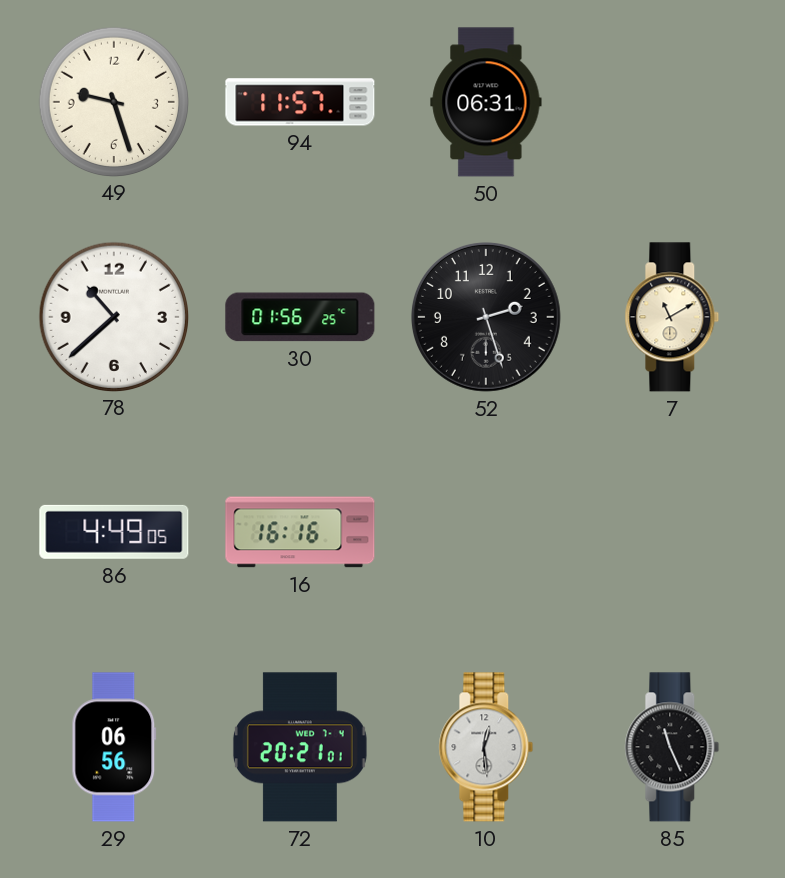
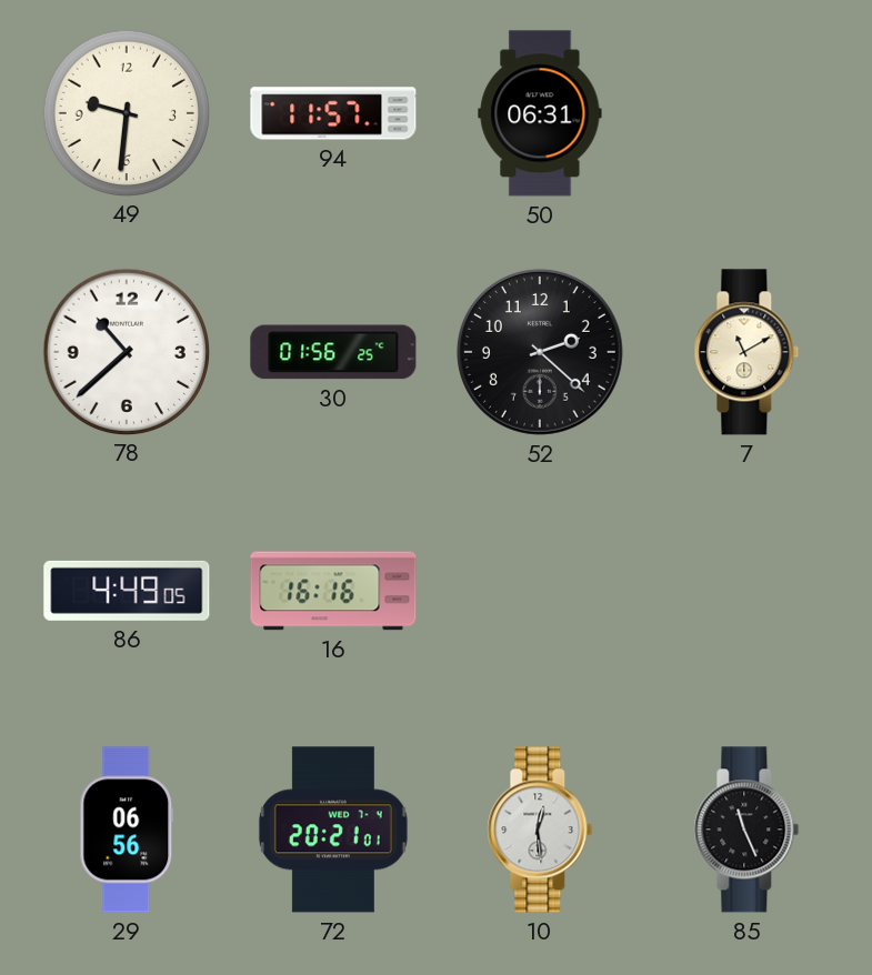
49: 9:27 -> 9:31 (126, 112)
52: 2:27 -> 2:22 (540, 352)
